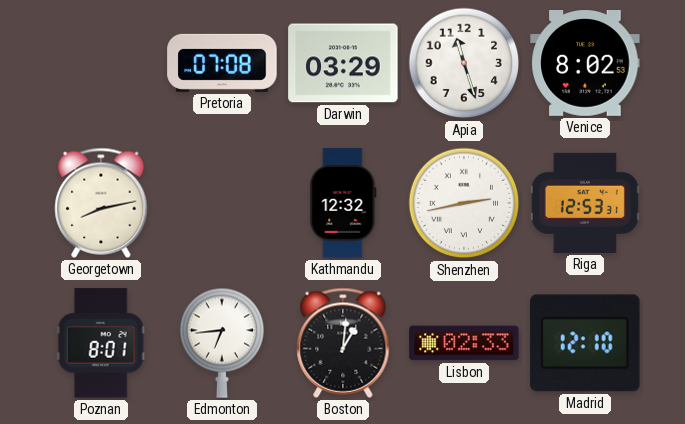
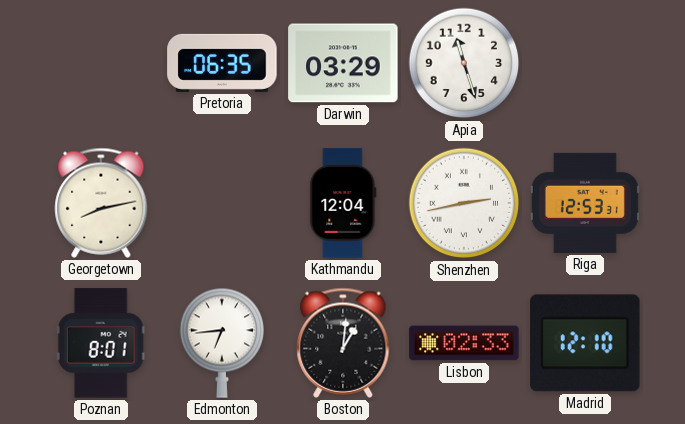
Pretoria: 07:08 -> 06:35 (222, 63)
Venice: 8:02 -> none (585, 64)
Kathmandu: 12:32 -> 12:04 (343, 203)
